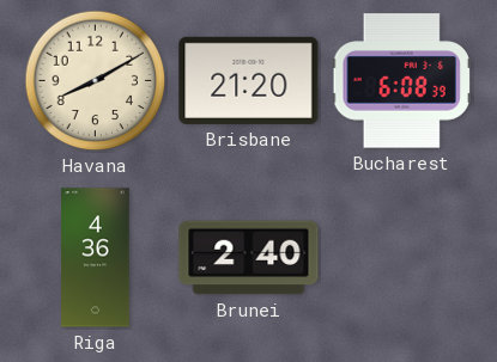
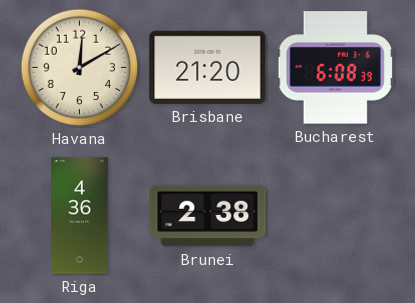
Havana: 8:10 -> 12:10 (80, 68)
Brunei: 2:40 -> 2:38 (208, 216)
